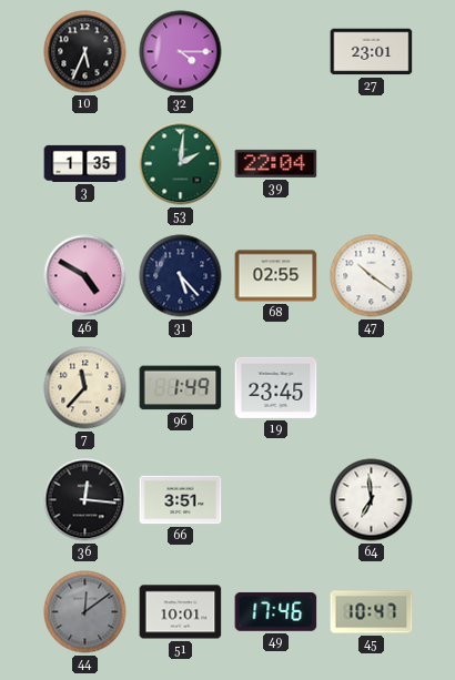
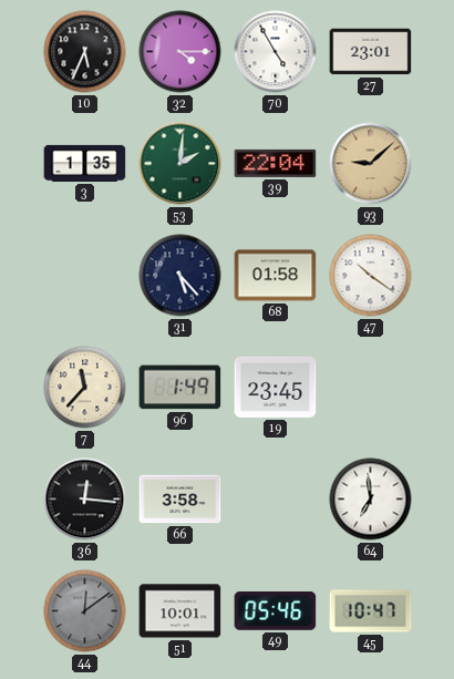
70: none -> 4:55 (276, 52)
93: none -> 9:08 (371, 164)
46: 4:50 -> none (85, 276)
68: 02:55 -> 01:58 (276, 276)
66: 3:51 -> 3:58 (180, 500)
49: 17:46 -> 05:46 (276, 610)
